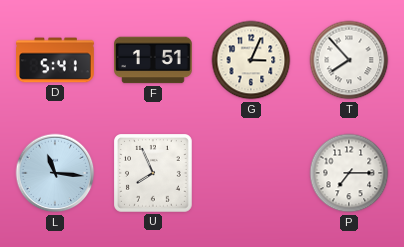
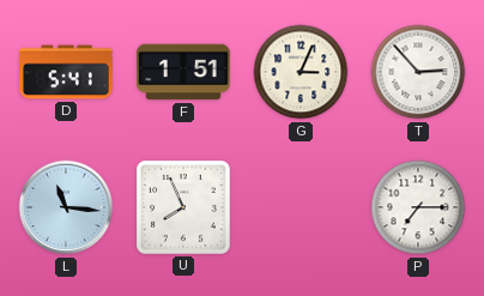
T: 7:53 -> 2:53 (418, 72)
